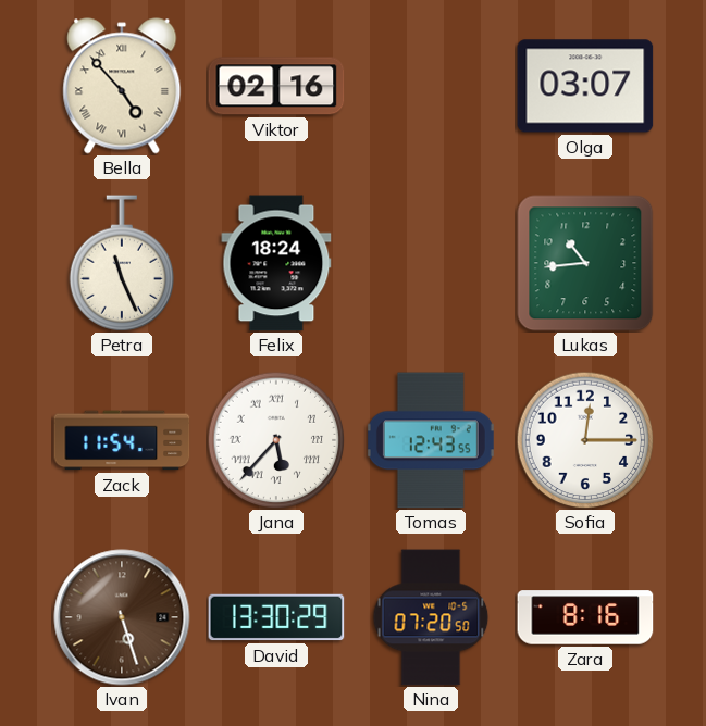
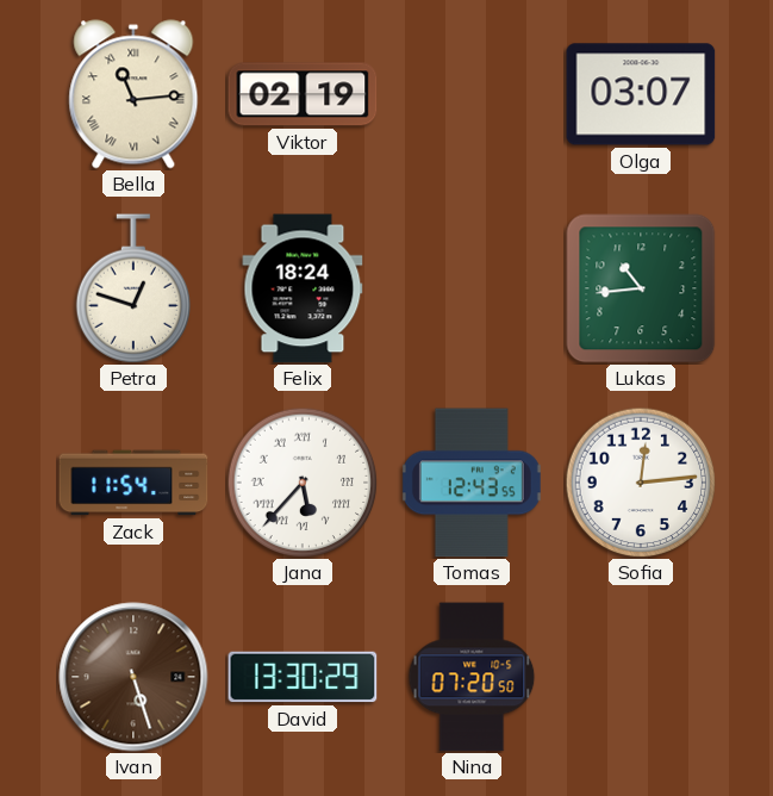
Bella: 4:53 -> 11:14 (133, 94)
Viktor: 02:16 -> 02:19 (303, 94)
Petra: 11:26 -> 12:48 (132, 288)
Sofia: 12:15 -> 12:14 (641, 483)
Zara: 8:16 -> none (585, 617)
